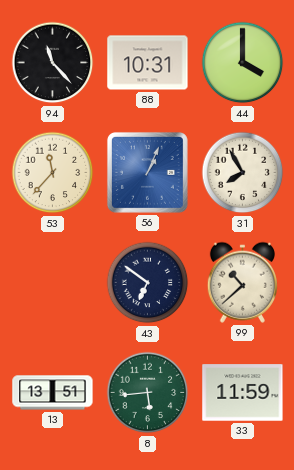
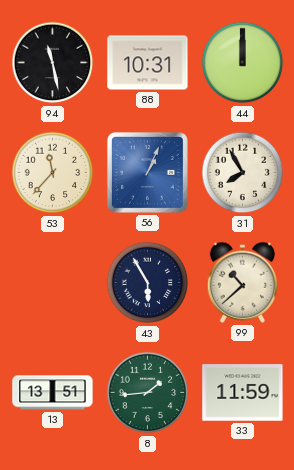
94: 11:23 -> 11:28 (53, 63)
44: 4:00 -> 12:00 (243, 63)
43: 6:51 -> 5:55 (148, 283)
8: 5:44 -> 1:44 (148, 393)
